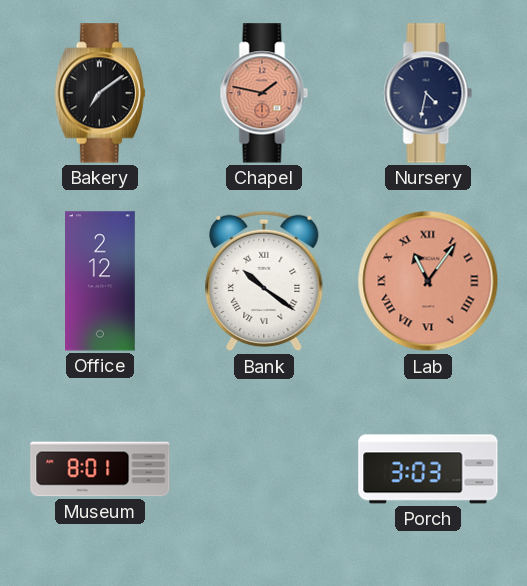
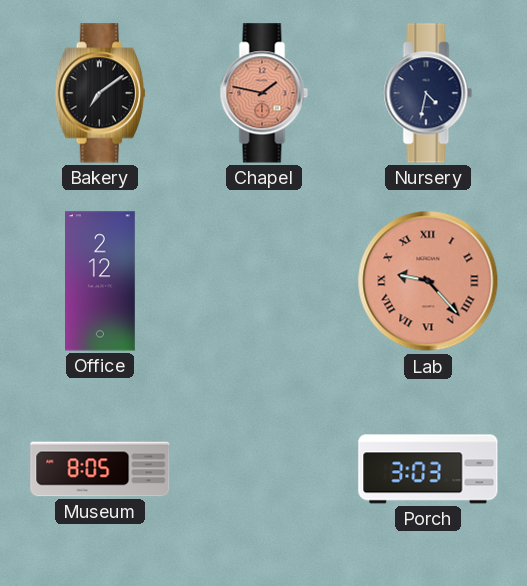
Bank: 10:21 -> none (264, 281)
Lab: 11:06 -> 9:23 (428, 281)
Museum: 8:01 -> 8:05 (100, 469)
